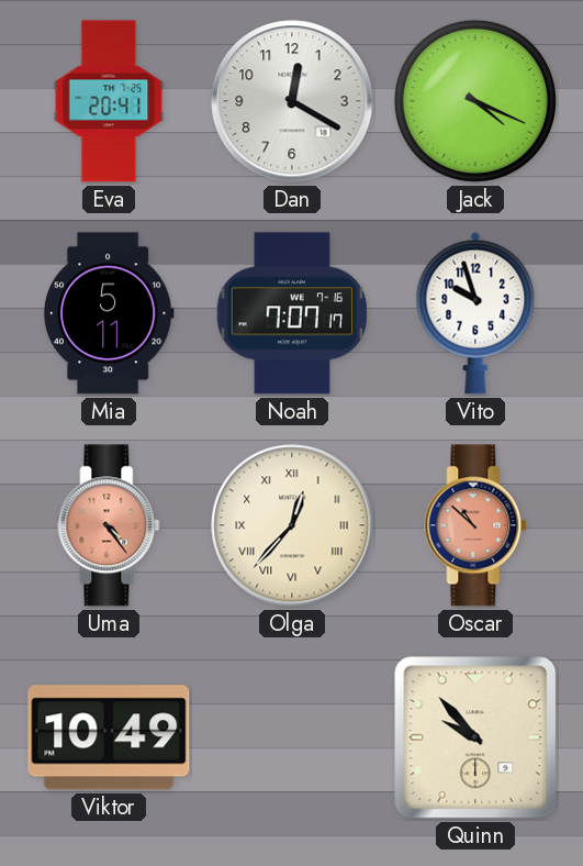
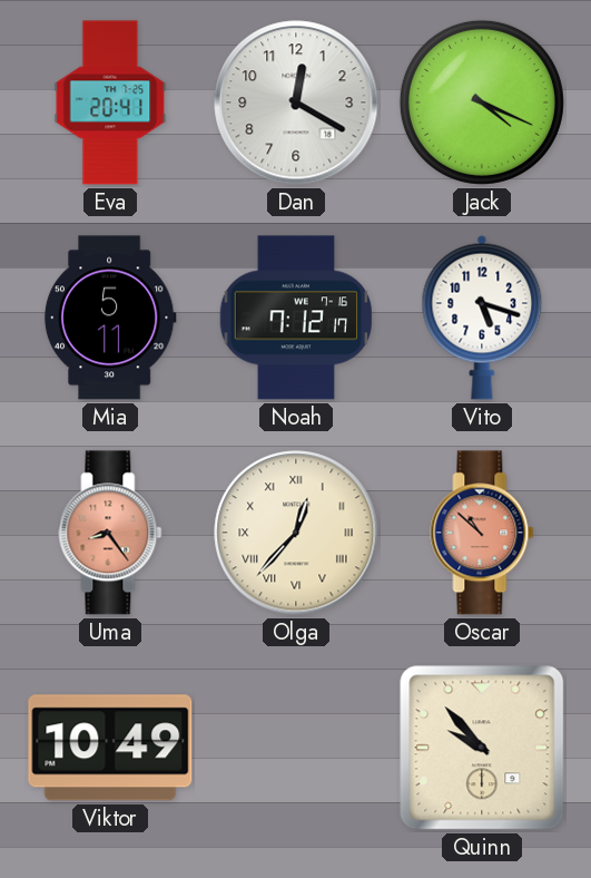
Noah: 7:07 -> 7:12 (296, 318)
Vito: 9:57 -> 5:18 (482, 318)
Uma: 4:24 -> 8:24 (110, 533)
